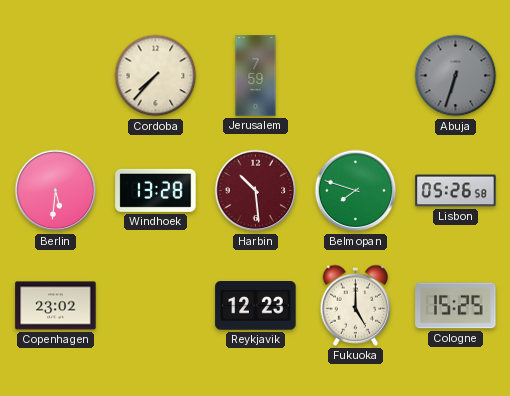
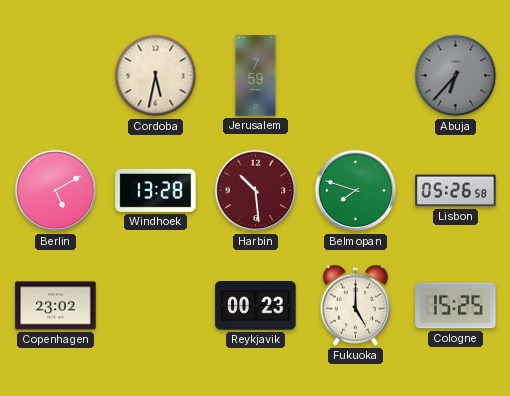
Cordoba: 7:37 -> 5:32 (156, 76)
Abuja: 6:33 -> 6:37 (456, 76)
Berlin: 5:31 -> 5:10 (56, 191)
Reykjavik: 12:23 -> 00:23 (256, 306)
